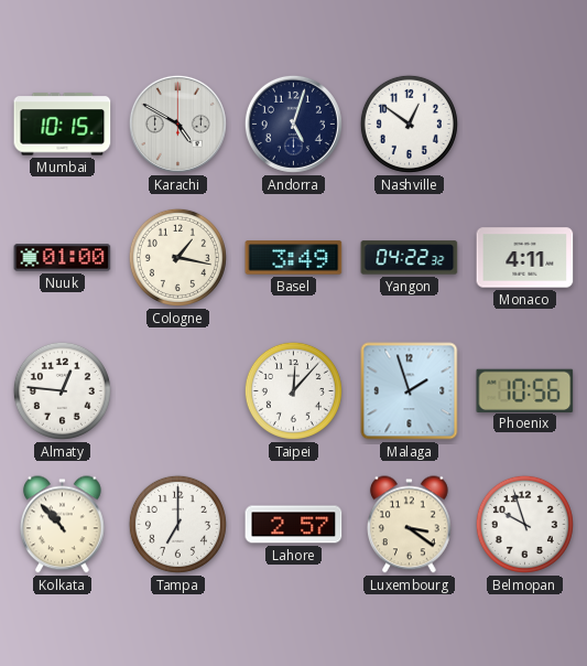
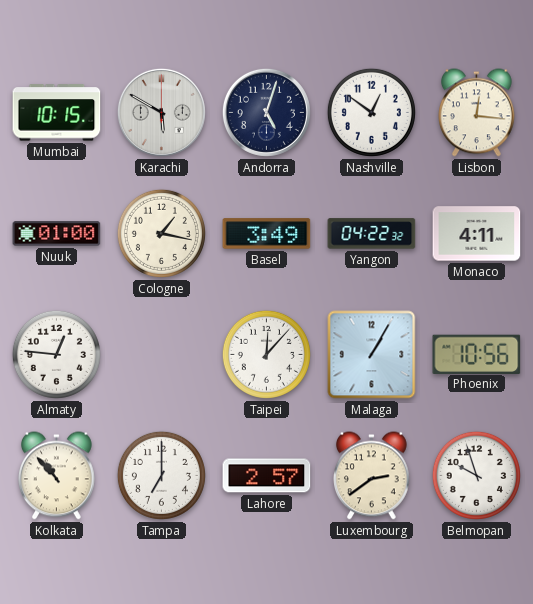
Karachi: 4:50 -> 5:50 (161, 112)
Lisbon: none -> 12:16 (477, 113)
Malaga: 1:57 -> 1:05 (372, 355)
Luxembourg: 3:21 -> 2:39 (372, 476)
